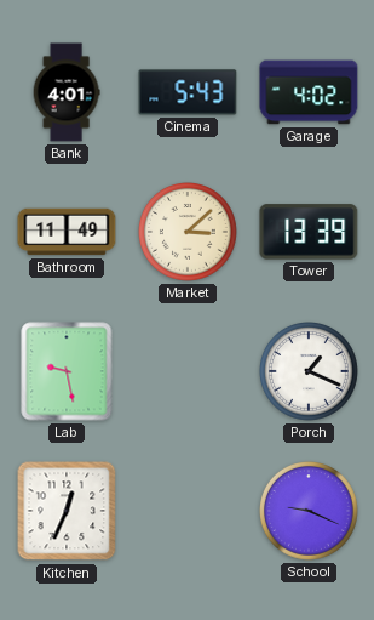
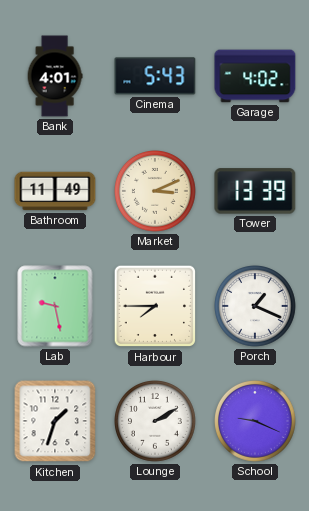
Market: 3:08 -> 3:11 (156, 192)
Harbour: none -> 7:45 (155, 306)
Kitchen: 12:34 -> 1:33 (55, 421)
Lounge: none -> 2:10 (156, 422)
